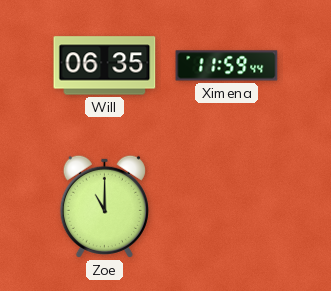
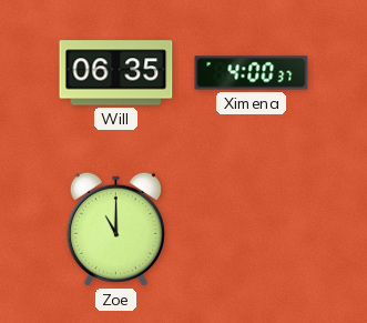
Ximena: 11:59 -> 4:00 (252, 73)
